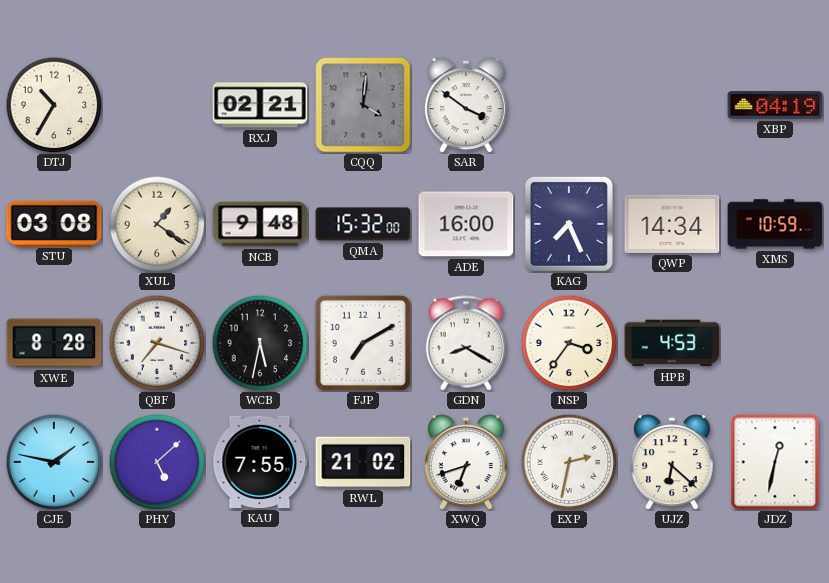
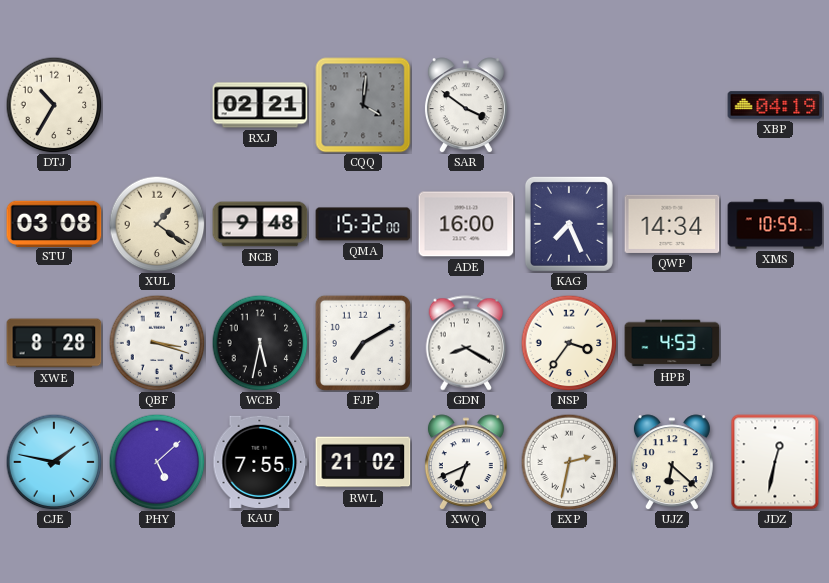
QBF: 7:18 -> 3:18 (157, 343)
XWQ: 6:42 -> 6:41 (466, 462)
